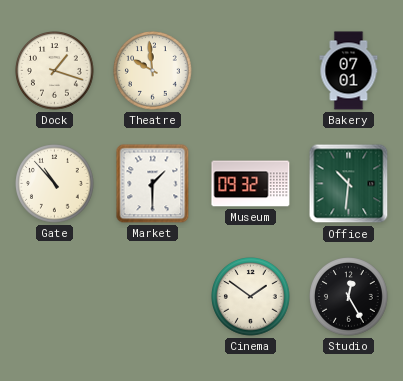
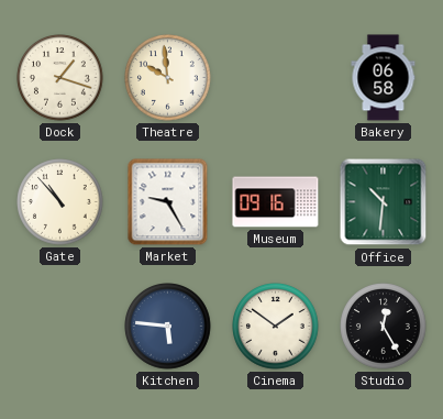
Bakery: 07:01 -> 06:58 (384, 78)
Market: 1:30 -> 9:25 (168, 202)
Museum: 09:32 -> 09:16 (276, 202)
Kitchen: none -> 5:46 (168, 327)
